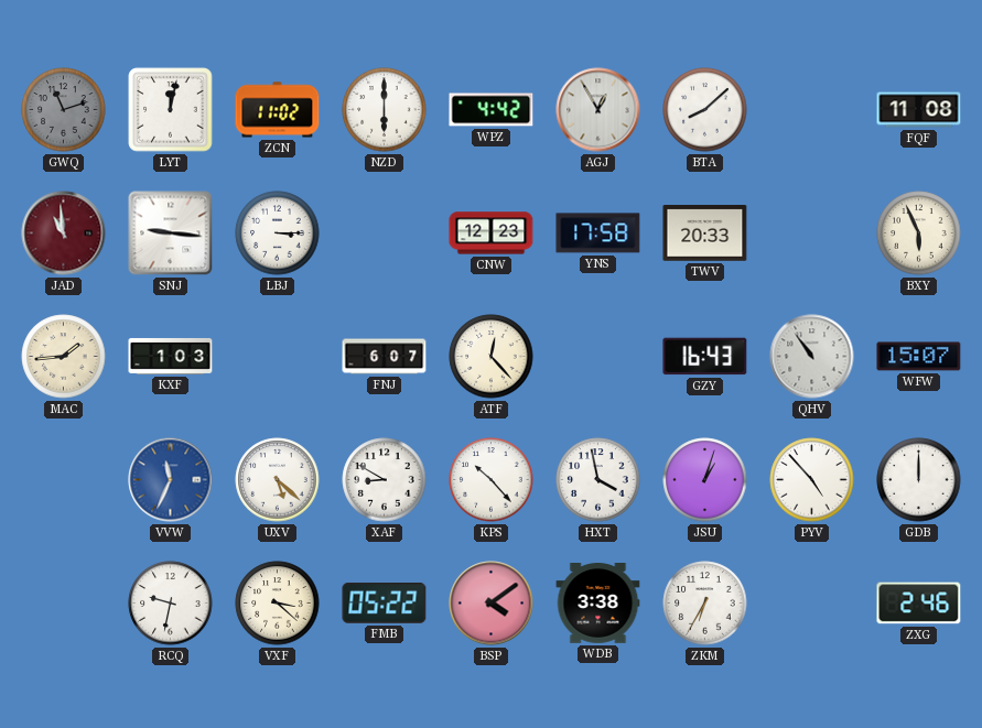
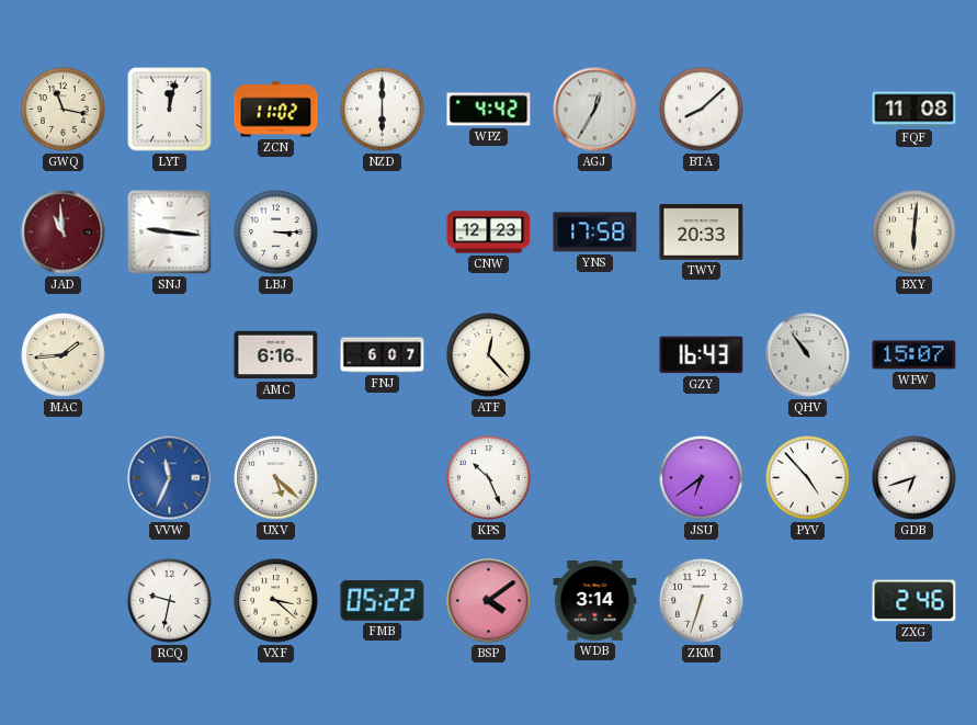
GWQ: 11:12 -> 11:17 (64, 110)
GWQ dial: grey -> cream (64, 110)
AGJ: 12:55 -> 12:35 (595, 110)
BXY: 5:56 -> 6:01 (914, 233)
KXF: 1:03 -> none (171, 356)
AMC: none -> 6:16 (276, 355)
XAF: 8:50 -> none (385, 480)
KPS: 10:23 -> 10:26 (489, 478)
HXT: 3:58 -> none (598, 480)
JSU: 1:03 -> 6:39 (702, 478)
GDB: 12:00 -> 6:42 (914, 478)
WDB: 3:38 -> 3:14 (595, 601)
ZKM: 6:35 -> 6:33 (702, 601)
